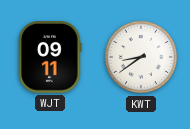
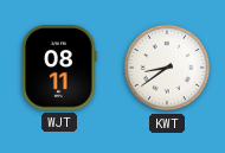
WJT: 09:11 -> 08:11 (59, 68)
